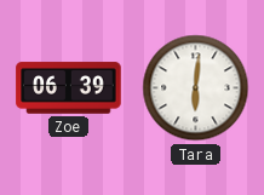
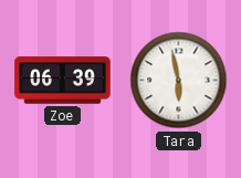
Tara: 6:01 -> 5:58 (179, 81)
